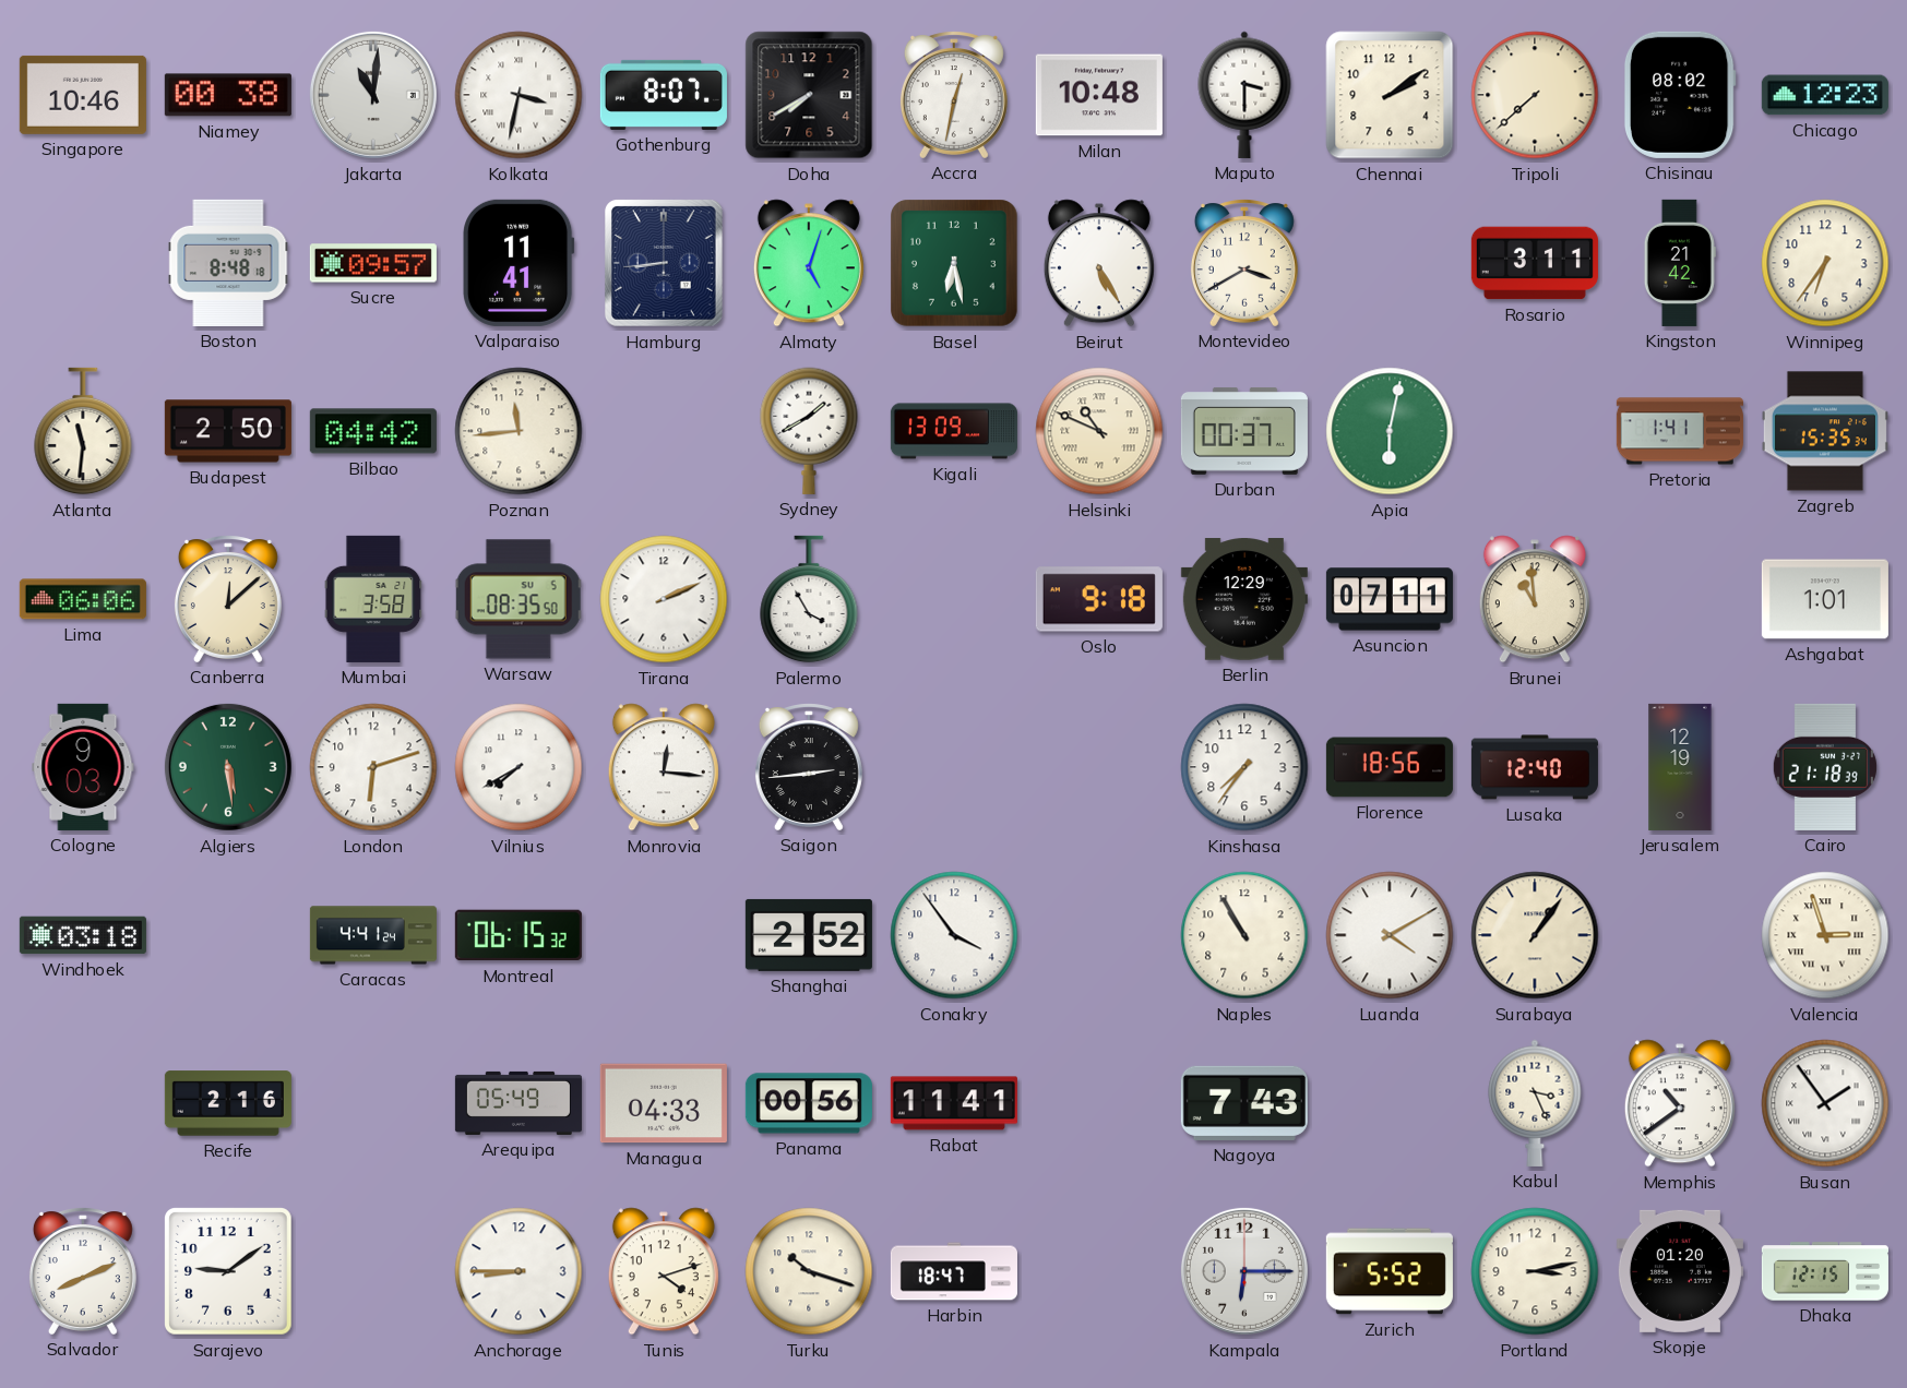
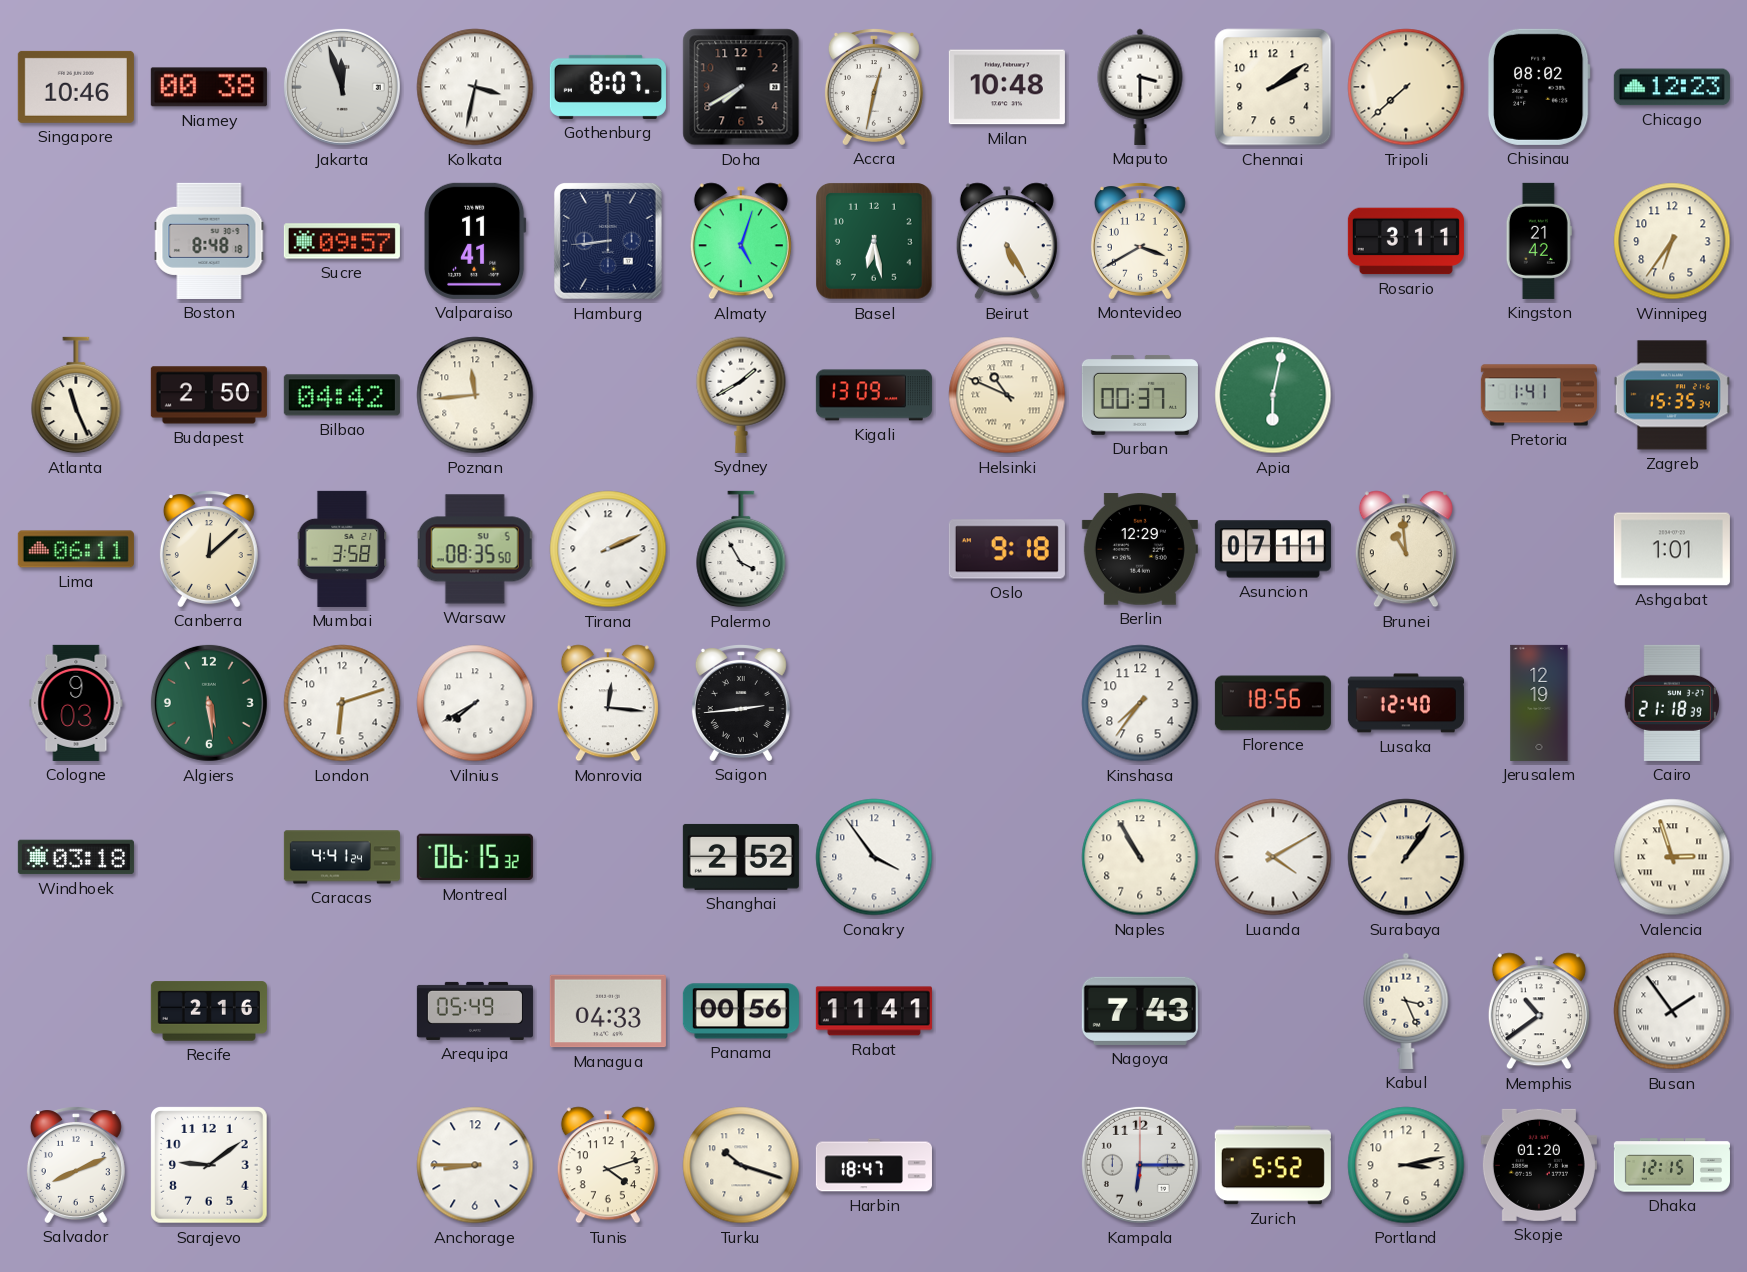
Jakarta: 11:01 -> 11:57 (342, 87)
Atlanta: 11:31 -> 11:26 (76, 395)
Lima: 06:06 -> 06:11 (76, 549)
